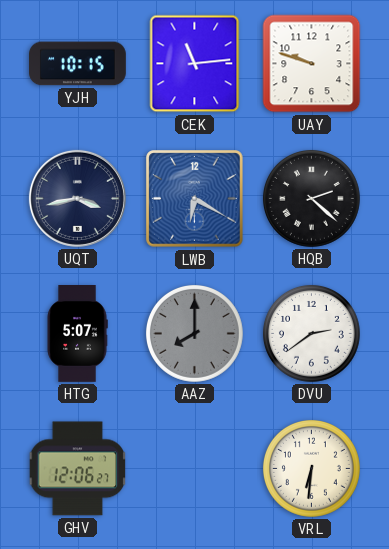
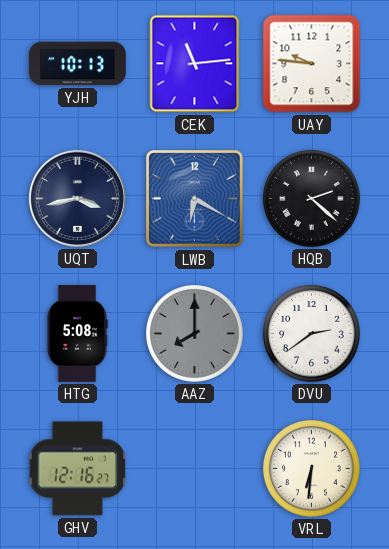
YJH: 10:15 -> 10:13 (78, 64)
UAY: 9:48 -> 9:46 (312, 64)
HTG: 5:07 -> 5:08 (77, 334)
GHV: 12:06 -> 12:16 (78, 469)
